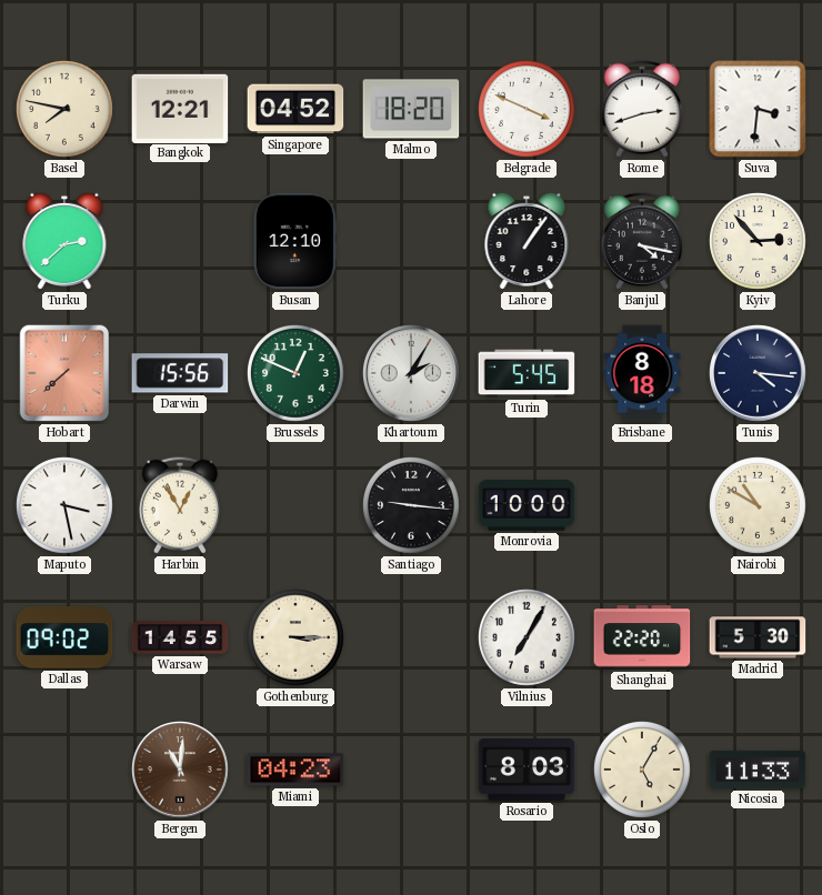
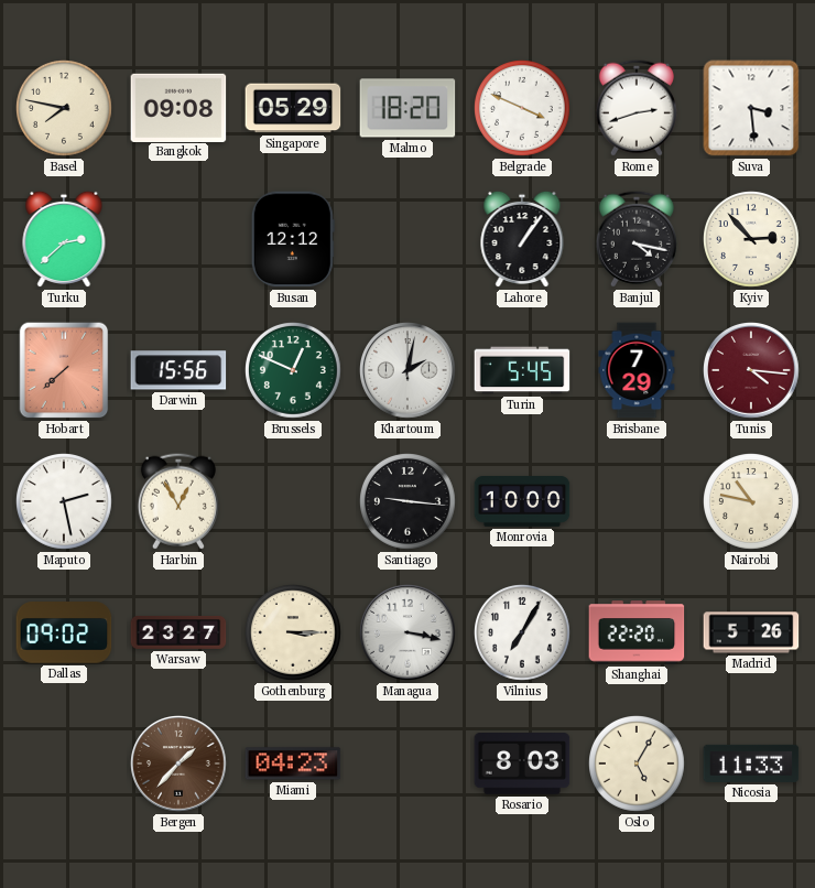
Bangkok: 12:21 -> 09:08 (178, 107)
Singapore: 04:52 -> 05:29 (293, 108)
Suva: 3:31 -> 3:29 (751, 108)
Busan: 12:10 -> 12:12 (293, 239)
Khartoum: 2:05 -> 2:02 (409, 371)
Brisbane: 8:18 -> 7:29 (637, 370)
Tunis dial: navy -> burgundy (752, 371)
Maputo: 3:28 -> 2:28 (65, 502)
Nairobi: 10:50 -> 10:47 (752, 502)
Warsaw: 14:55 -> 23:27 (178, 633)
Managua: none -> 3:17 (409, 633)
Madrid: 5:30 -> 5:26 (751, 632)
Bergen: 11:01 -> 1:37 (180, 765)
